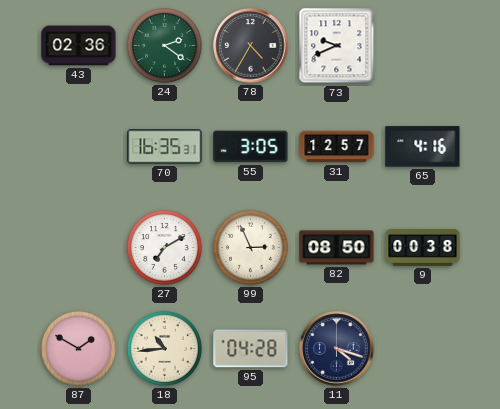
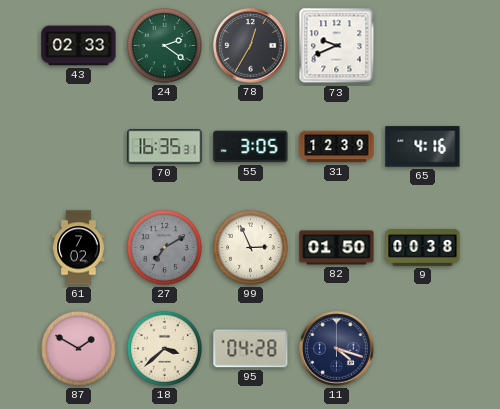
43: 02:36 -> 02:33 (79, 46)
78: 4:35 -> 12:35 (251, 46)
31: 12:57 -> 12:39 (337, 147)
61: none -> 7:02 (79, 248)
27 dial: white -> grey (164, 247)
82: 08:50 -> 01:50 (337, 248)
18: 10:44 -> 3:38 (164, 348)
